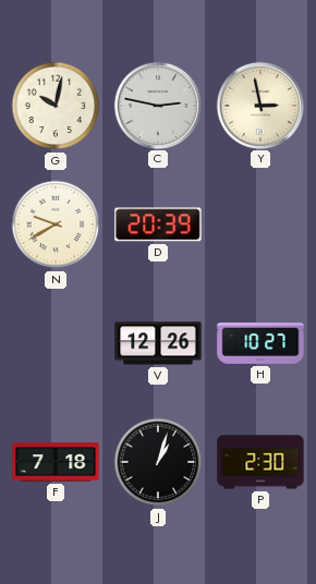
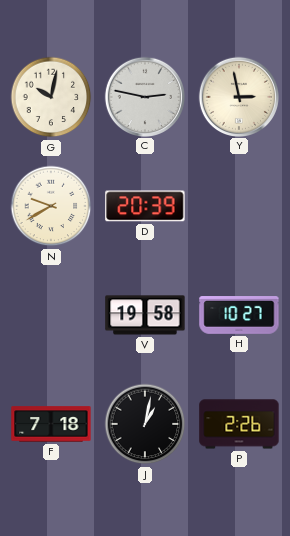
V: 12:26 -> 19:58 (145, 315)
J: 1:03 -> 1:02 (145, 424)
P: 2:30 -> 2:26 (239, 424)
